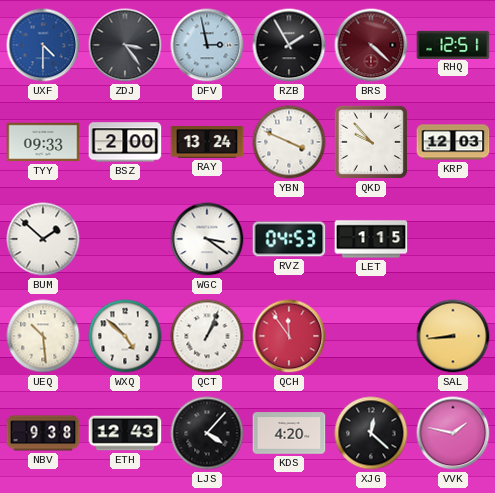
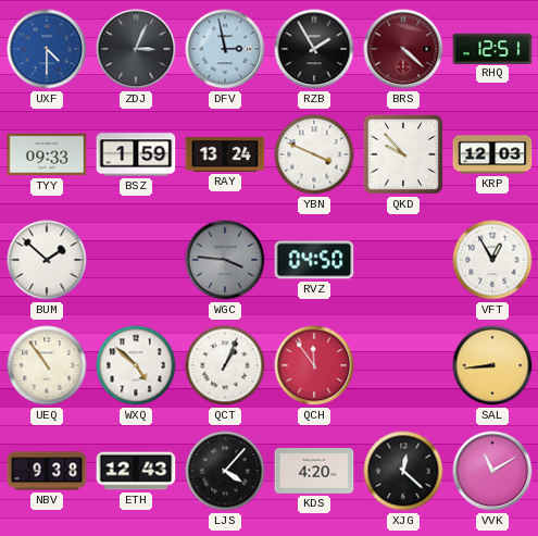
ZDJ: 3:24 -> 3:04 (136, 49)
BSZ: 2:00 -> 1:59 (136, 154)
WGC: 3:21 -> 3:46 (225, 260)
WGC dial: white -> grey (225, 260)
RVZ: 04:53 -> 04:50 (314, 260)
LET: 1:15 -> none (371, 239)
VFT: none -> 12:55 (492, 260)
UEQ: 10:29 -> 10:54 (47, 365)
VVK: 1:47 -> 11:10 (492, 471)
